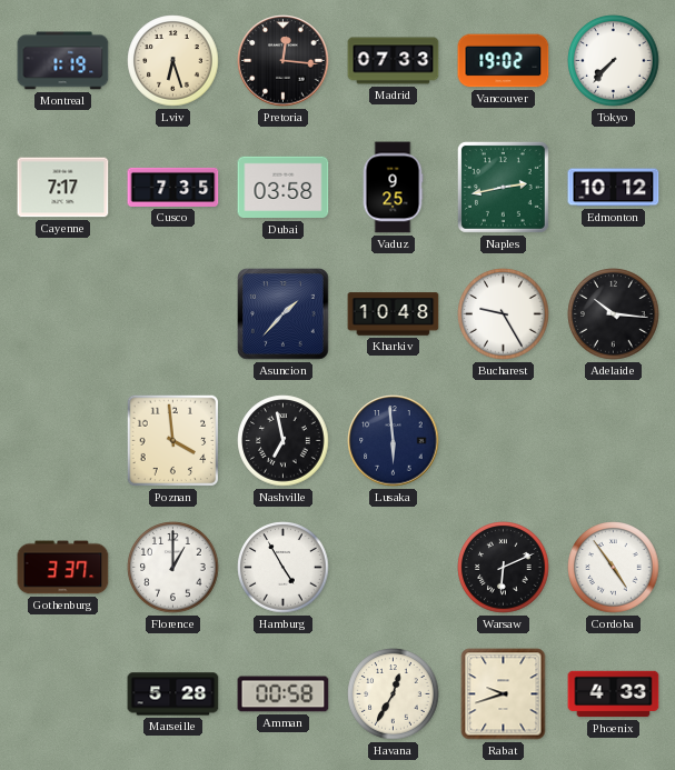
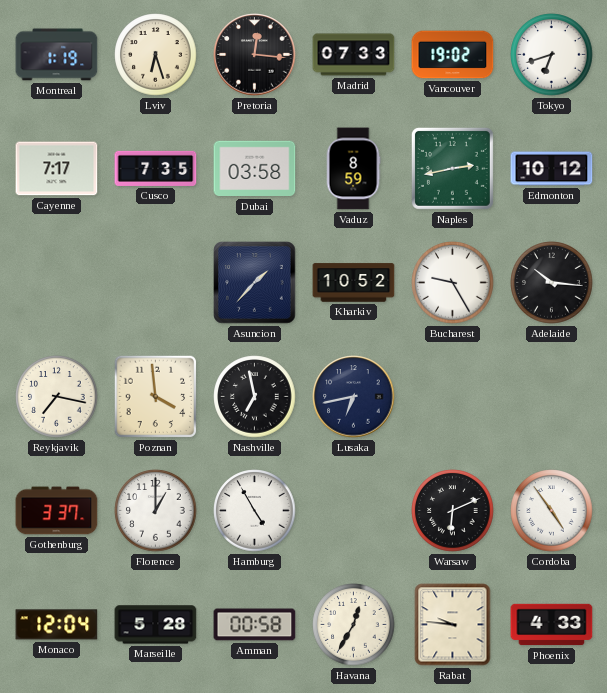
Tokyo: 7:37 -> 6:42 (552, 55)
Vaduz: 9:25 -> 8:59 (353, 169)
Kharkiv: 10:48 -> 10:52 (354, 283)
Reykjavik: none -> 7:17 (57, 397)
Lusaka: 5:59 -> 6:43 (354, 397)
Monaco: none -> 12:04 (57, 625)
Rabat: 9:42 -> 9:46 (453, 625)
